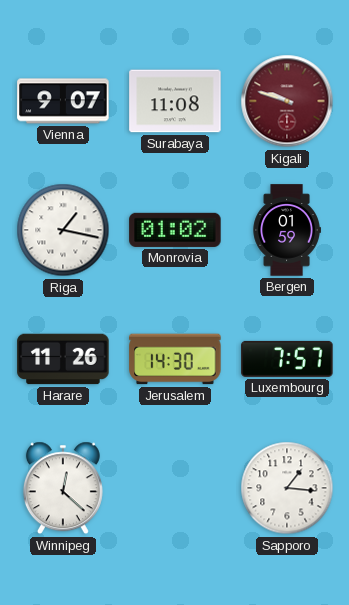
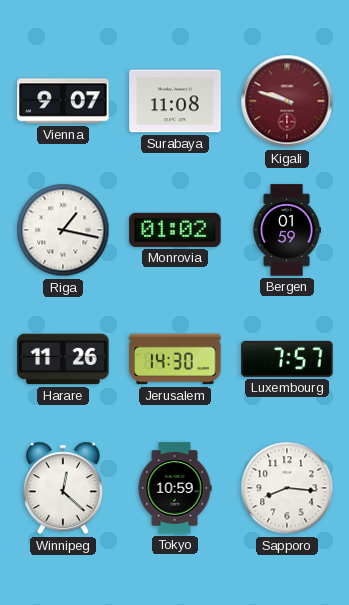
Tokyo: none -> 10:59 (175, 488)
Sapporo: 1:16 -> 8:16 (287, 488)
